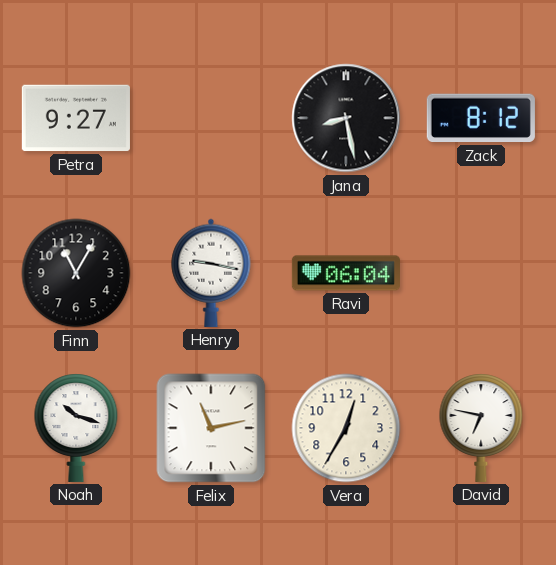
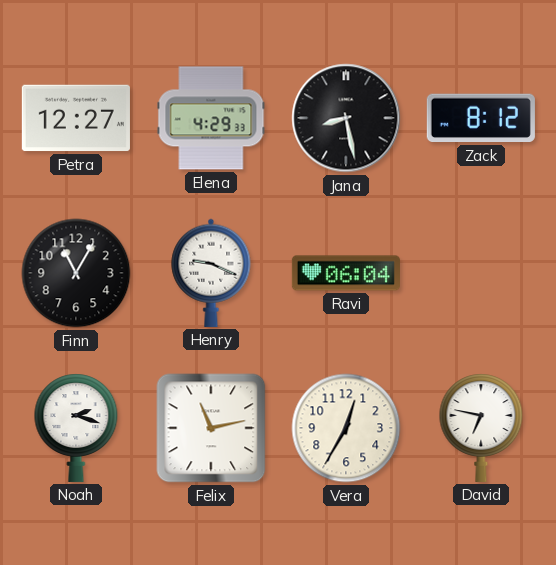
Petra: 9:27 -> 12:27 (76, 118)
Elena: none -> 4:29 (211, 118)
Henry: 9:17 -> 9:19 (211, 273)
Noah: 10:18 -> 2:18 (76, 428)
